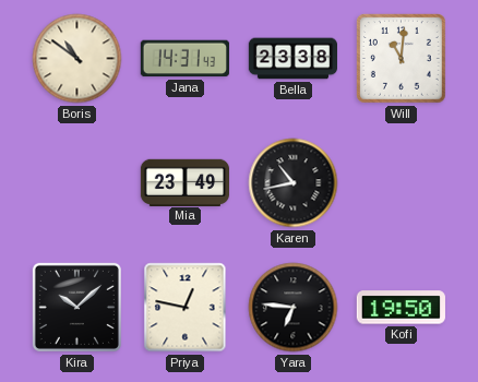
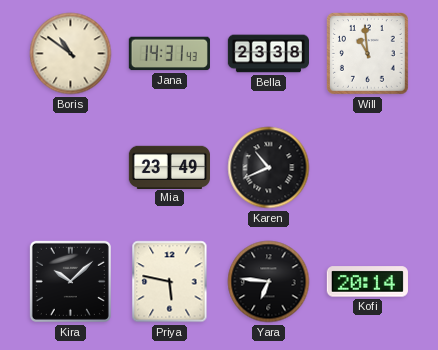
Will: 11:01 -> 10:59 (367, 54)
Karen: 10:43 -> 10:41 (269, 168)
Priya: 12:47 -> 5:47 (170, 282)
Kofi: 19:50 -> 20:14 (367, 282)
